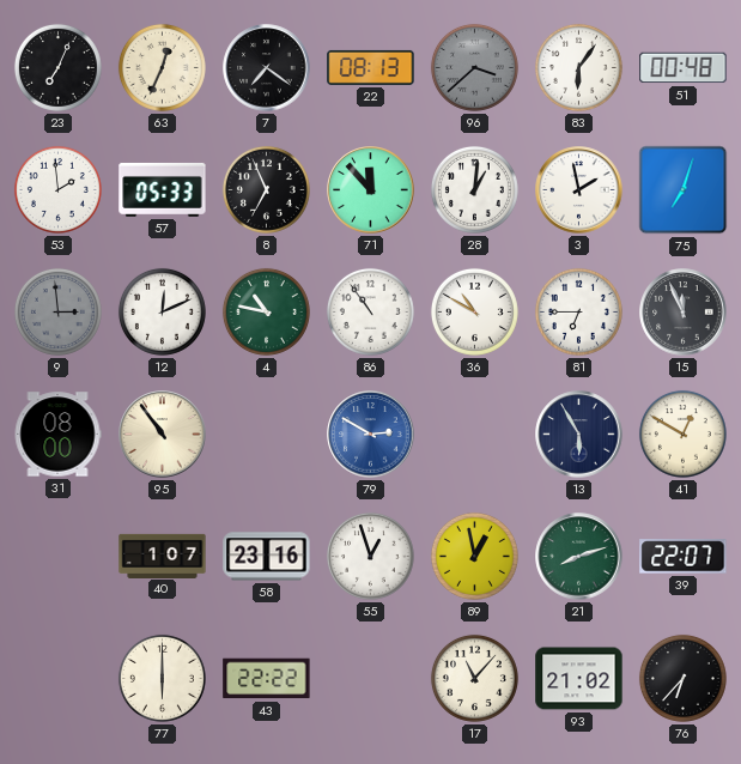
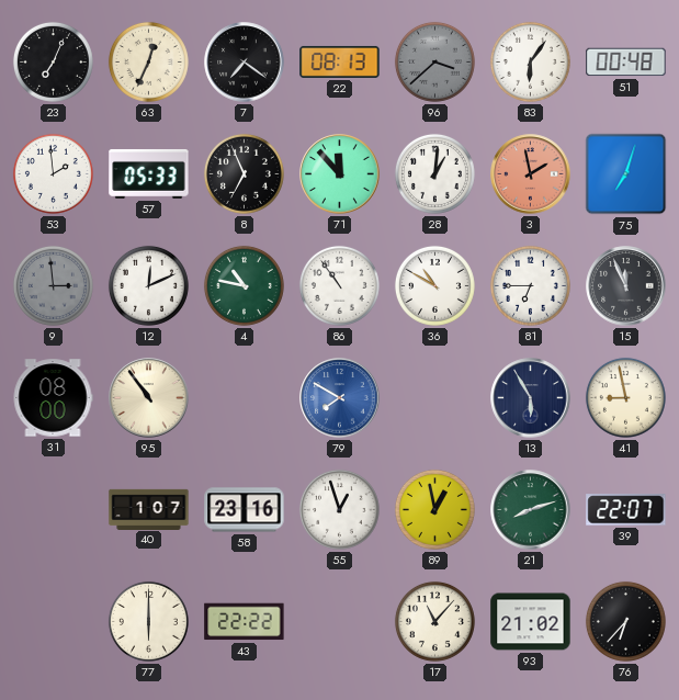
3 dial: white -> salmon (531, 174)
79: 2:50 -> 7:50 (340, 398)
41: 12:50 -> 8:58 (625, 397)
